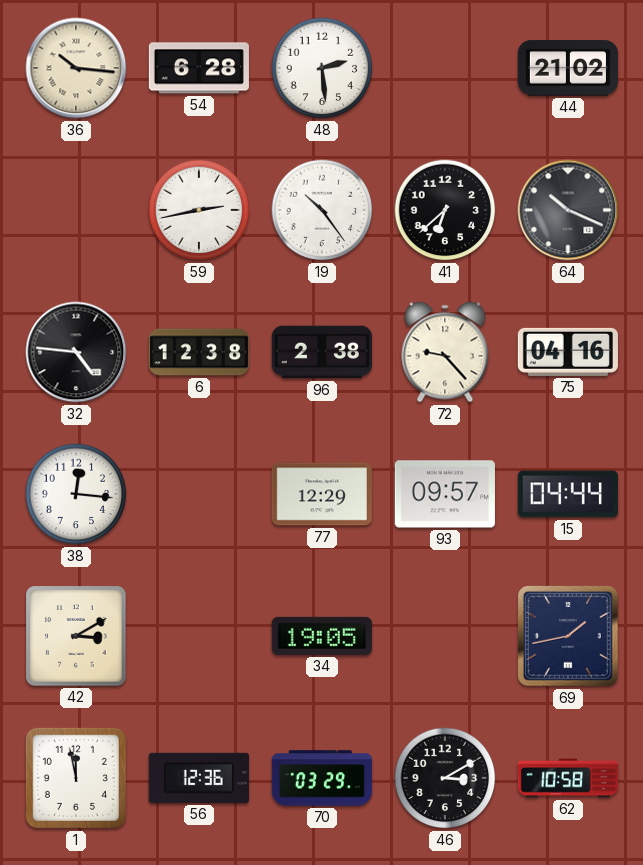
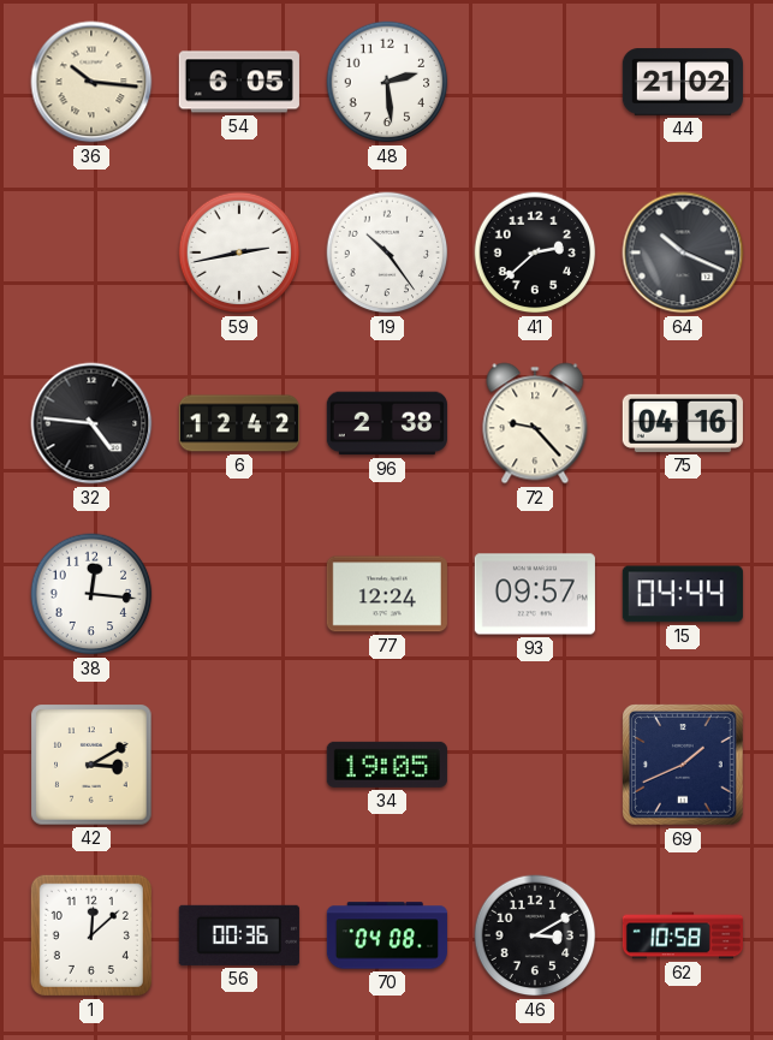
54: 6:28 -> 6:05 (239, 82)
41: 6:38 -> 2:38 (535, 252)
6: 12:38 -> 12:42 (239, 423)
77: 12:29 -> 12:24 (387, 594)
69: 1:43 -> 1:41 (684, 766)
1: 11:58 -> 12:08 (91, 935)
56: 12:36 -> 00:36 (239, 935)
70: 03:29 -> 04:08 (387, 935)
